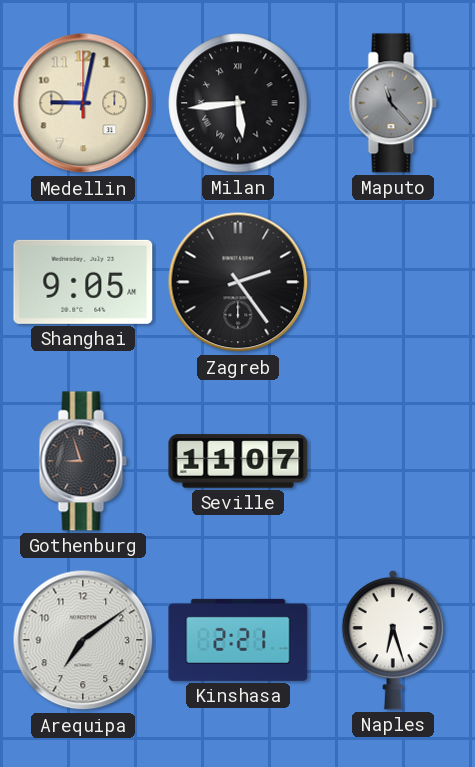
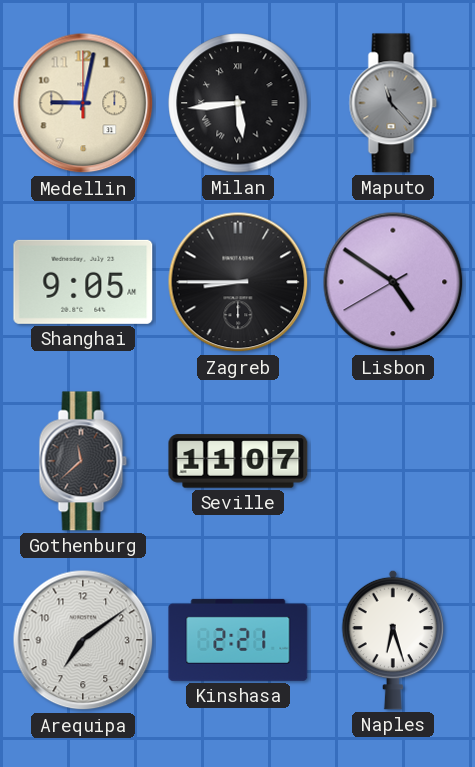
Zagreb: 2:24 -> 8:45 (238, 282)
Lisbon: none -> 4:50 (393, 282)
Gothenburg: 8:57 -> 11:38 (83, 461)
